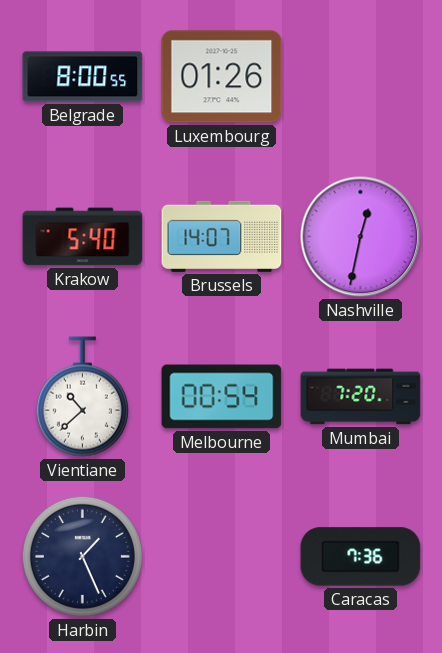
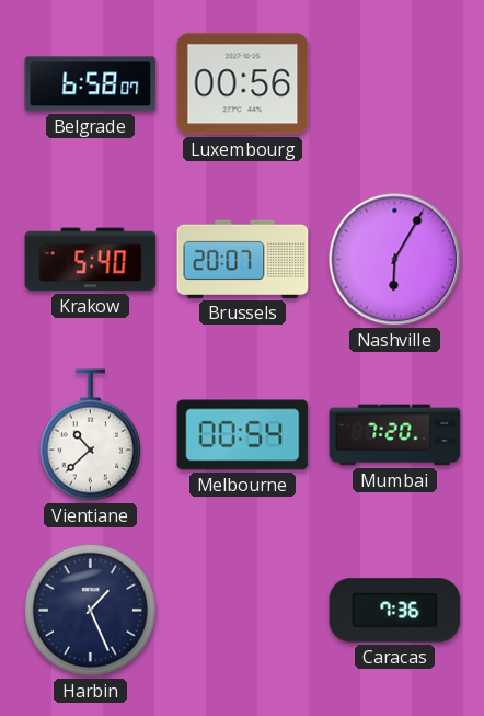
Belgrade: 8:00 -> 6:58 (91, 84)
Luxembourg: 01:26 -> 00:56 (243, 84)
Brussels: 14:07 -> 20:07 (243, 259)
Nashville: 12:32 -> 6:05 (395, 260)
